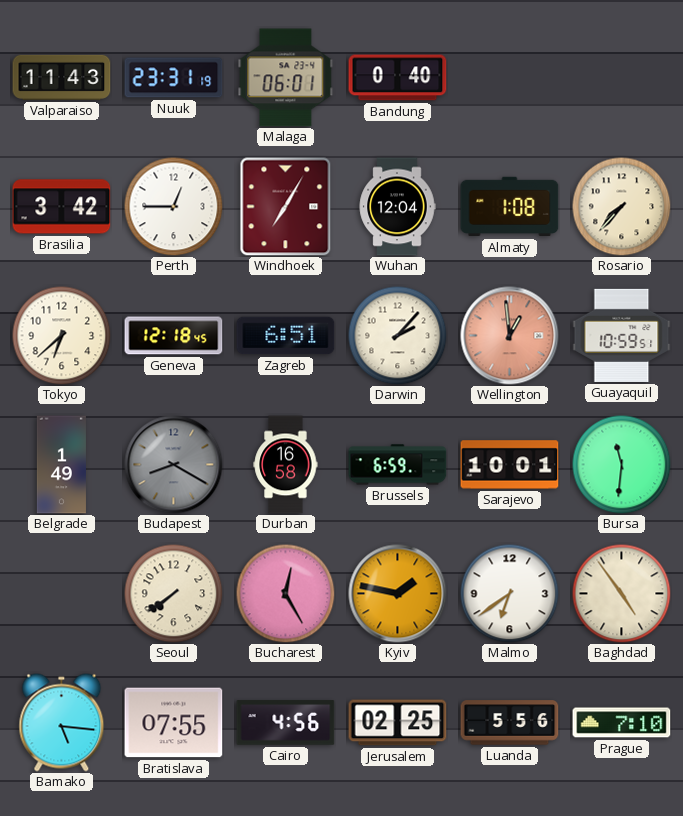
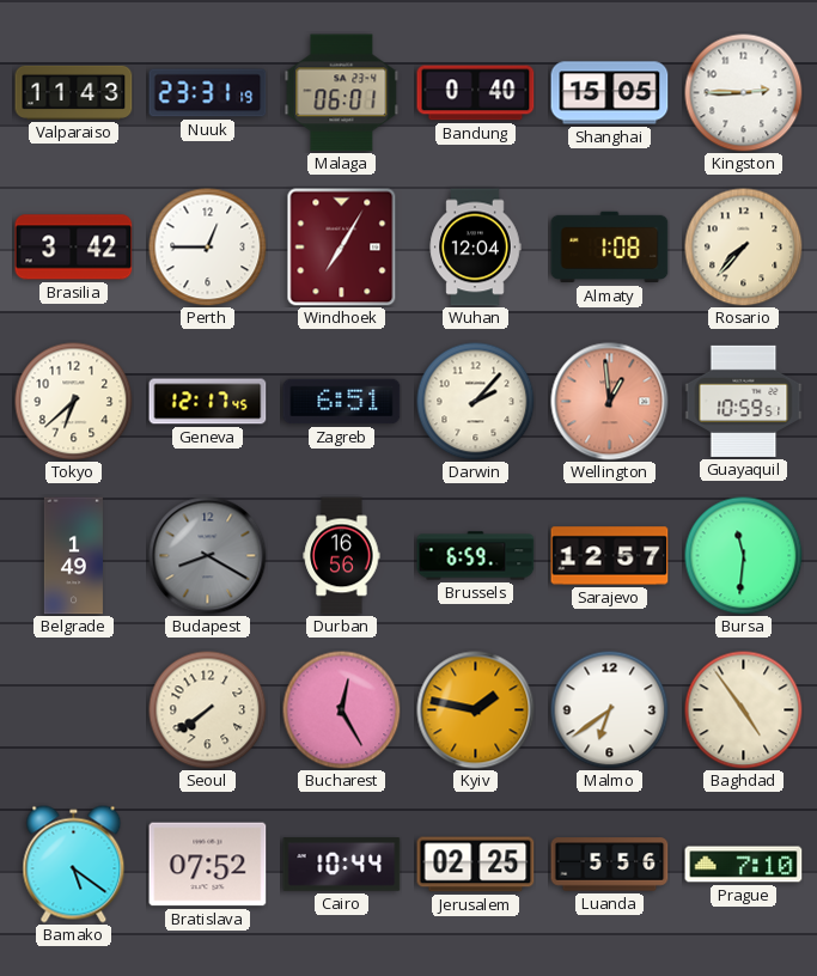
Shanghai: none -> 15:05 (610, 93)
Kingston: none -> 2:45 (744, 93)
Geneva: 12:18 -> 12:17 (208, 402)
Durban: 16:58 -> 16:56 (342, 556)
Sarajevo: 10:01 -> 12:57 (610, 556)
Bamako: 5:16 -> 5:21 (74, 865)
Bratislava: 07:55 -> 07:52 (208, 865)
Cairo: 4:56 -> 10:44 (342, 865)
